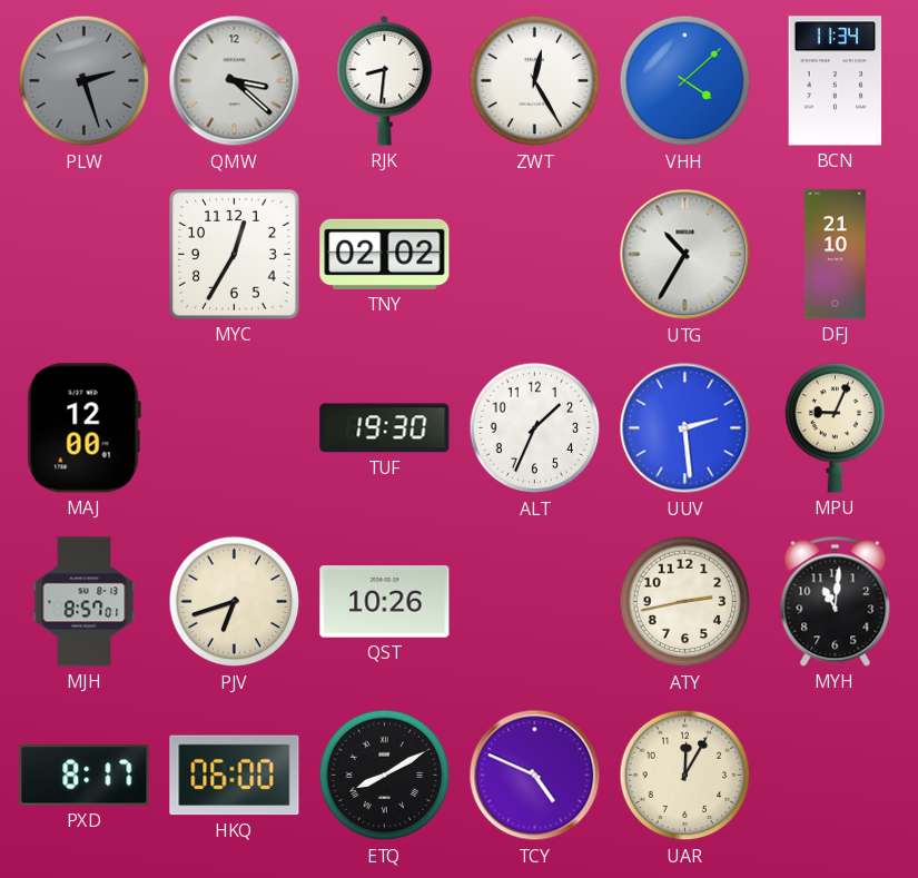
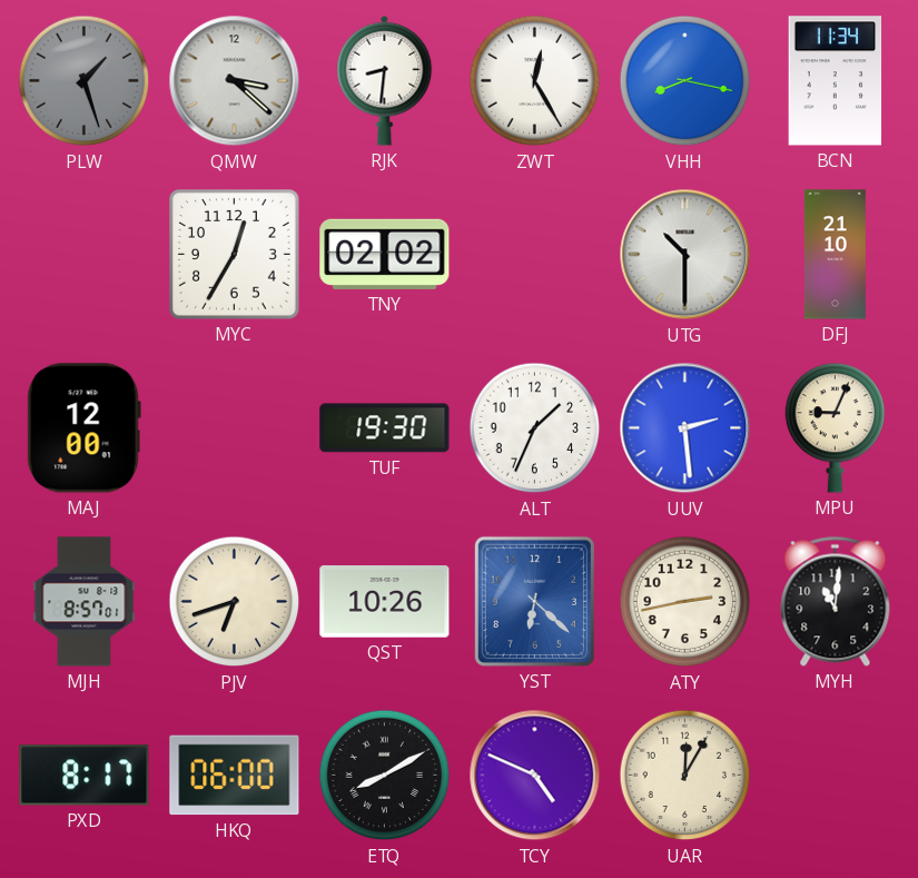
PLW: 2:27 -> 1:27 (85, 81)
VHH: 4:08 -> 8:17 (685, 81)
UTG: 10:35 -> 10:30 (685, 255)
YST: none -> 6:22 (534, 601)
